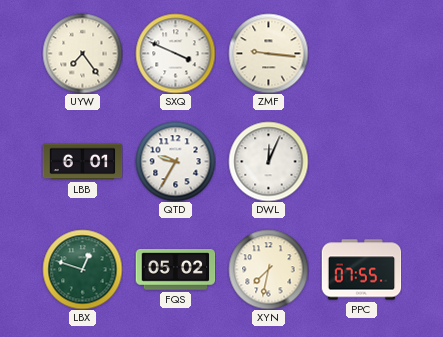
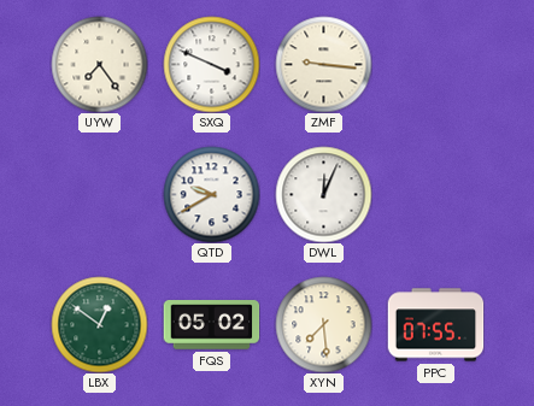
LBB: 6:01 -> none (82, 162)
QTD: 9:35 -> 9:40 (211, 194)
LBX: 12:48 -> 12:51 (99, 324)
XYN: 7:32 -> 7:29 (323, 324)
